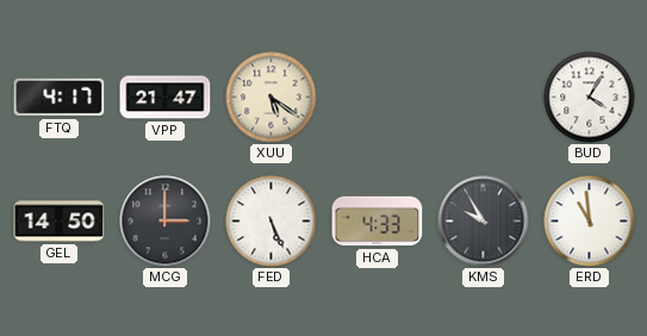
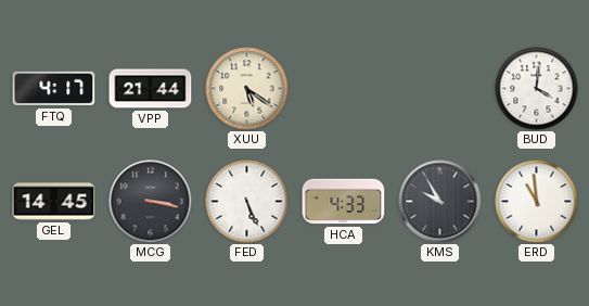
VPP: 21:47 -> 21:44 (151, 89)
BUD: 4:05 -> 4:01 (537, 89)
GEL: 14:50 -> 14:45 (54, 202)
MCG: 3:00 -> 3:17 (151, 202)
